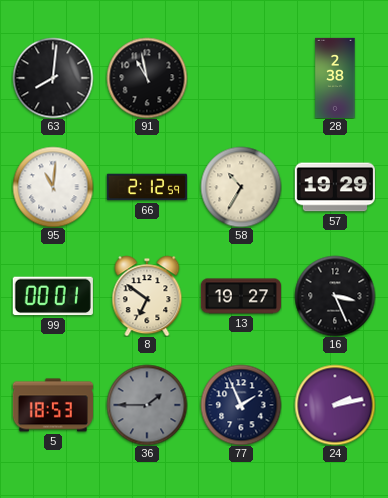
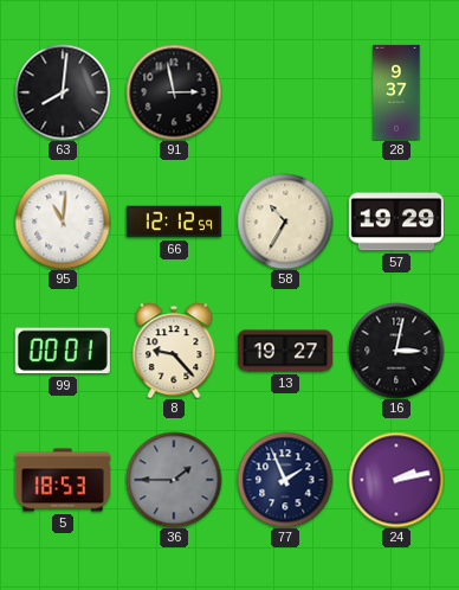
91: 10:58 -> 2:58 (174, 92)
28: 2:38 -> 9:37 (396, 91)
66: 2:12 -> 12:12 (174, 222)
8: 6:51 -> 9:23 (174, 351)
16: 3:26 -> 3:02 (396, 351)
